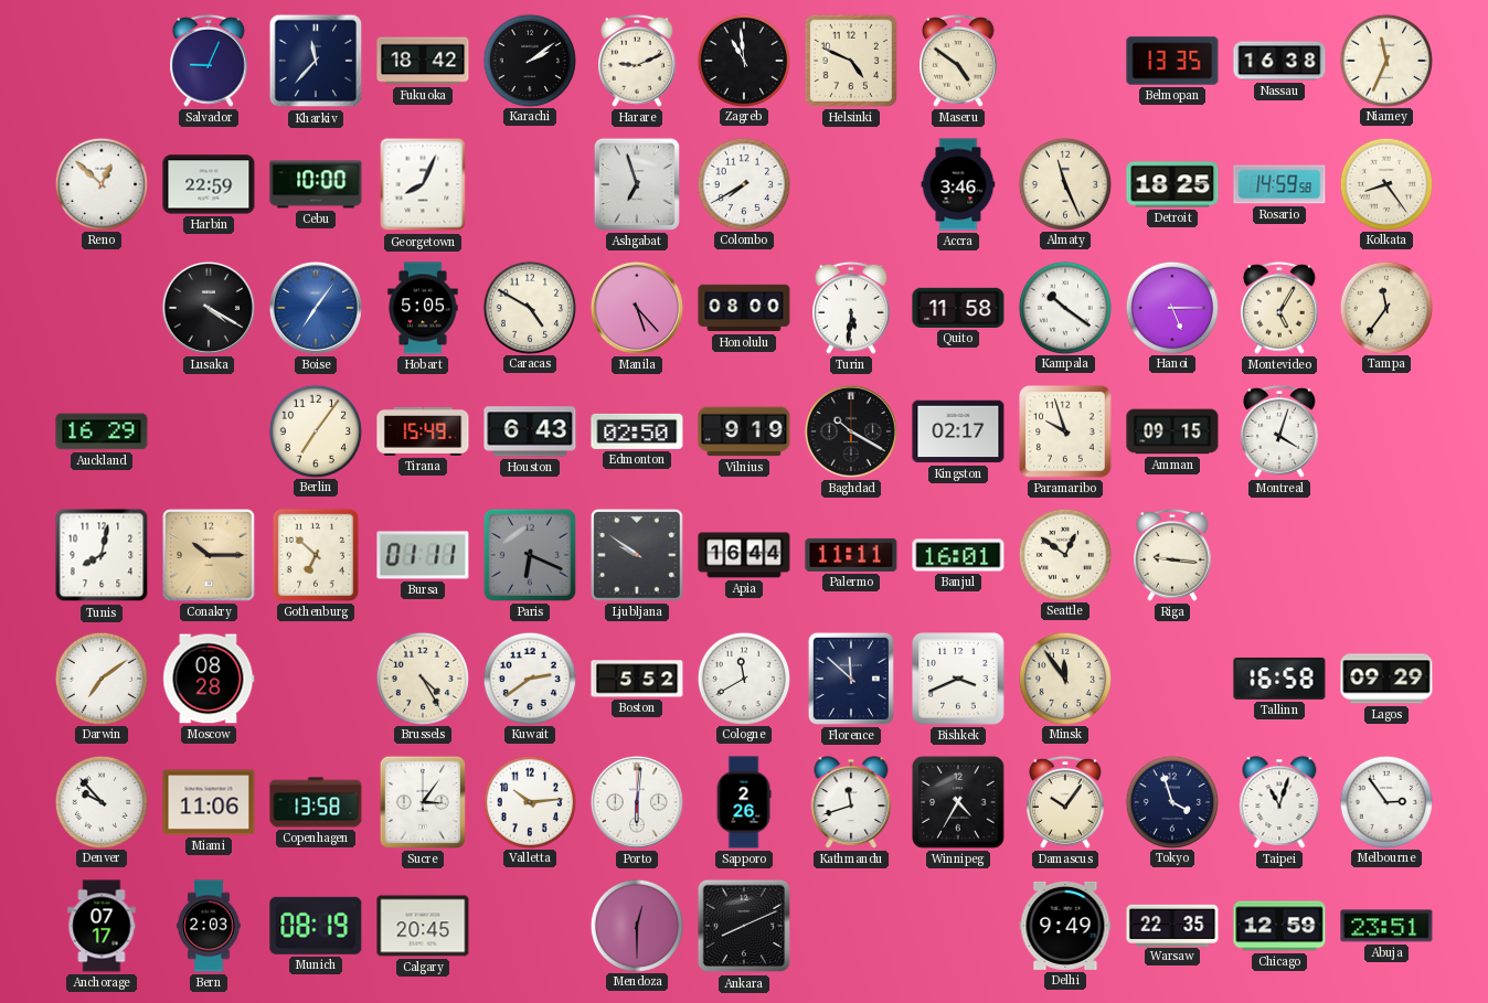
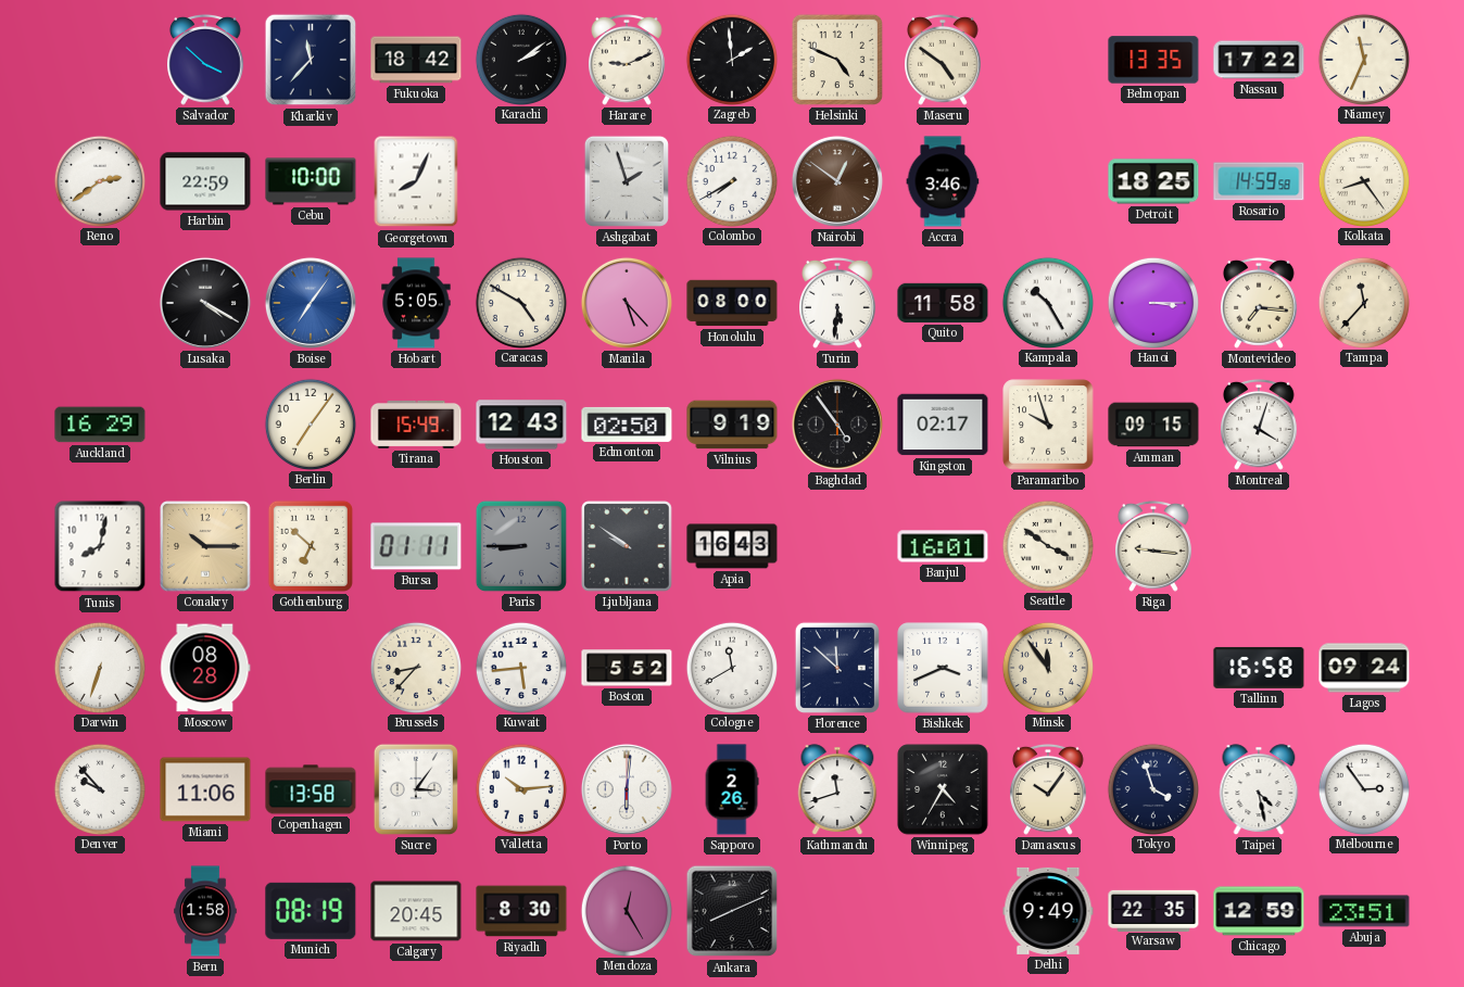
Salvador: 9:04 -> 3:52 (206, 60)
Zagreb: 10:59 -> 1:59 (731, 59)
Nassau: 16:38 -> 17:22 (1259, 60)
Reno: 12:52 -> 2:39 (99, 180)
Ashgabat: 6:57 -> 1:57 (627, 181)
Nairobi: none -> 12:51 (837, 181)
Almaty: 11:26 -> none (1064, 183)
Kampala: 10:21 -> 10:25 (1047, 302)
Hanoi: 5:15 -> 3:15 (1152, 302)
Montevideo: 5:05 -> 7:16 (1260, 303)
Tampa: 11:36 -> 11:37 (1363, 302)
Houston: 6:43 -> 12:43 (521, 425)
Baghdad: 10:20 -> 4:54 (837, 425)
Paris: 6:19 -> 8:45 (521, 546)
Apia: 16:44 -> 16:43 (732, 546)
Palermo: 11:11 -> none (851, 555)
Seattle: 12:51 -> 3:51 (1047, 545)
Darwin: 7:09 -> 6:33 (99, 667)
Brussels: 4:25 -> 8:37 (415, 667)
Kuwait: 2:39 -> 5:44 (520, 667)
Lagos: 09:29 -> 09:24 (1364, 668)
Taipei: 11:03 -> 4:28 (1259, 789)
Anchorage: 07:17 -> none (102, 926)
Bern: 2:03 -> 1:58 (205, 911)
Riyadh: none -> 8:30 (521, 911)
Mendoza: 12:30 -> 12:25 (626, 910)
